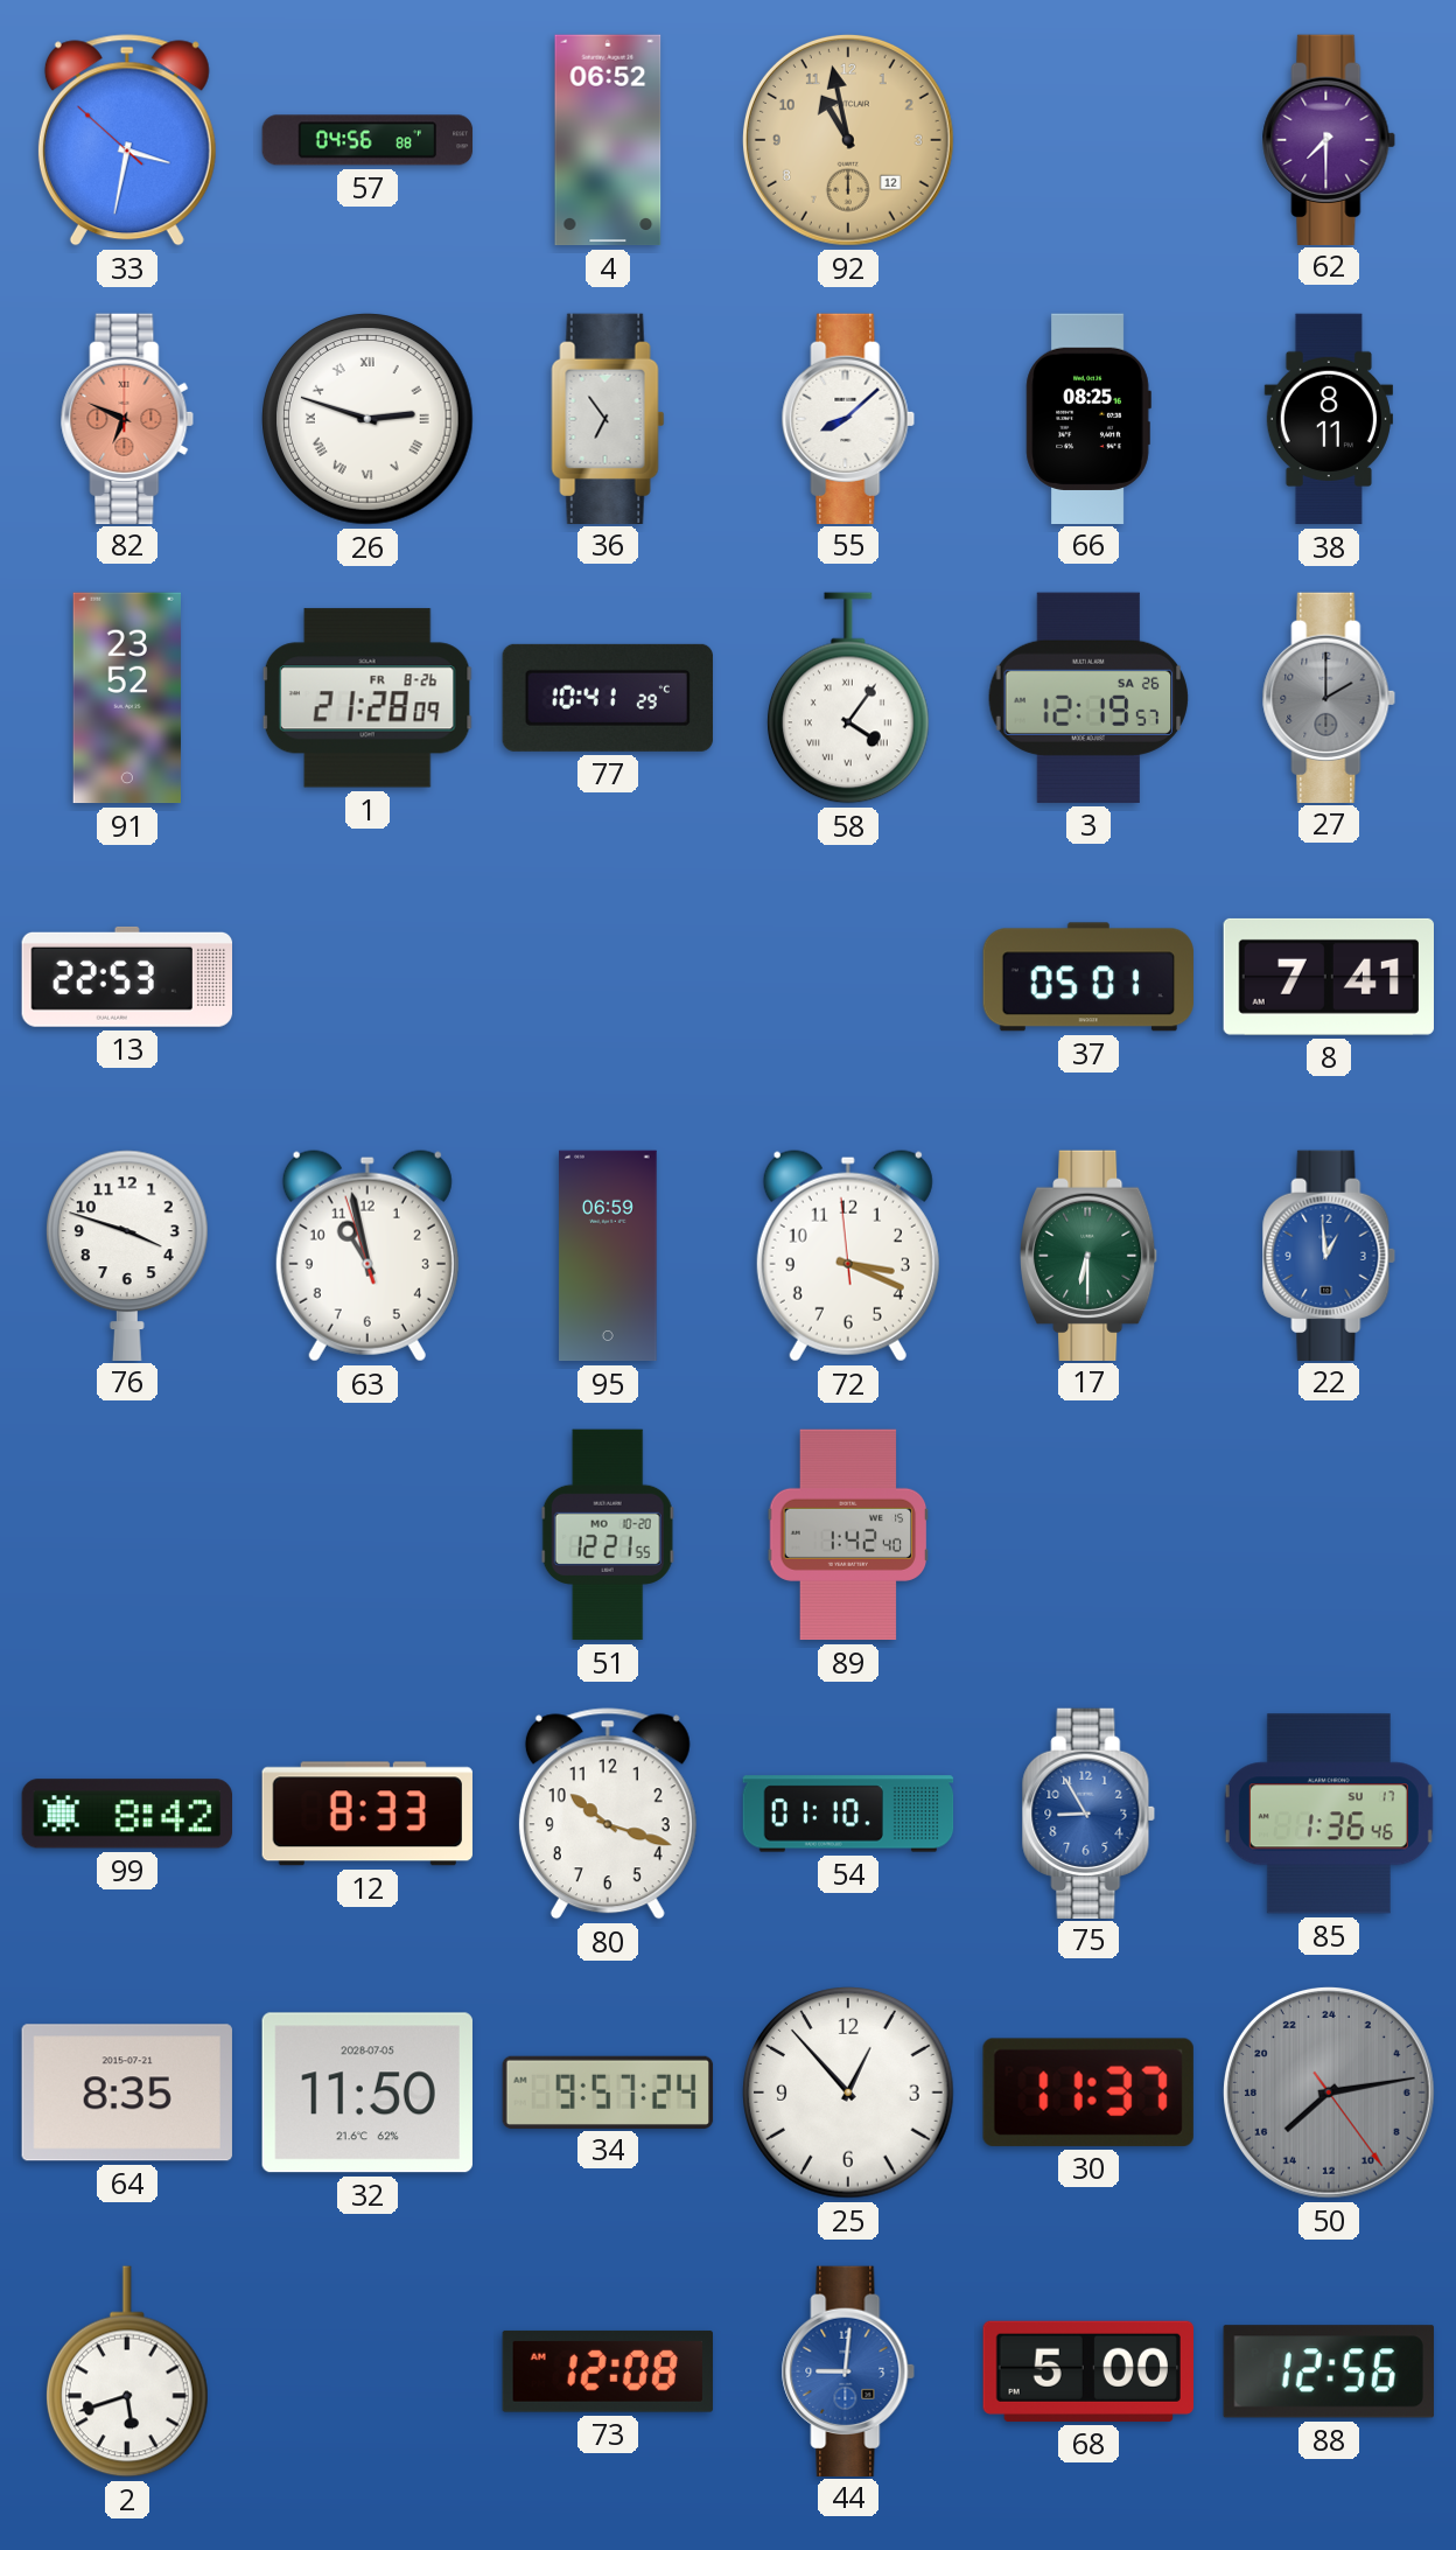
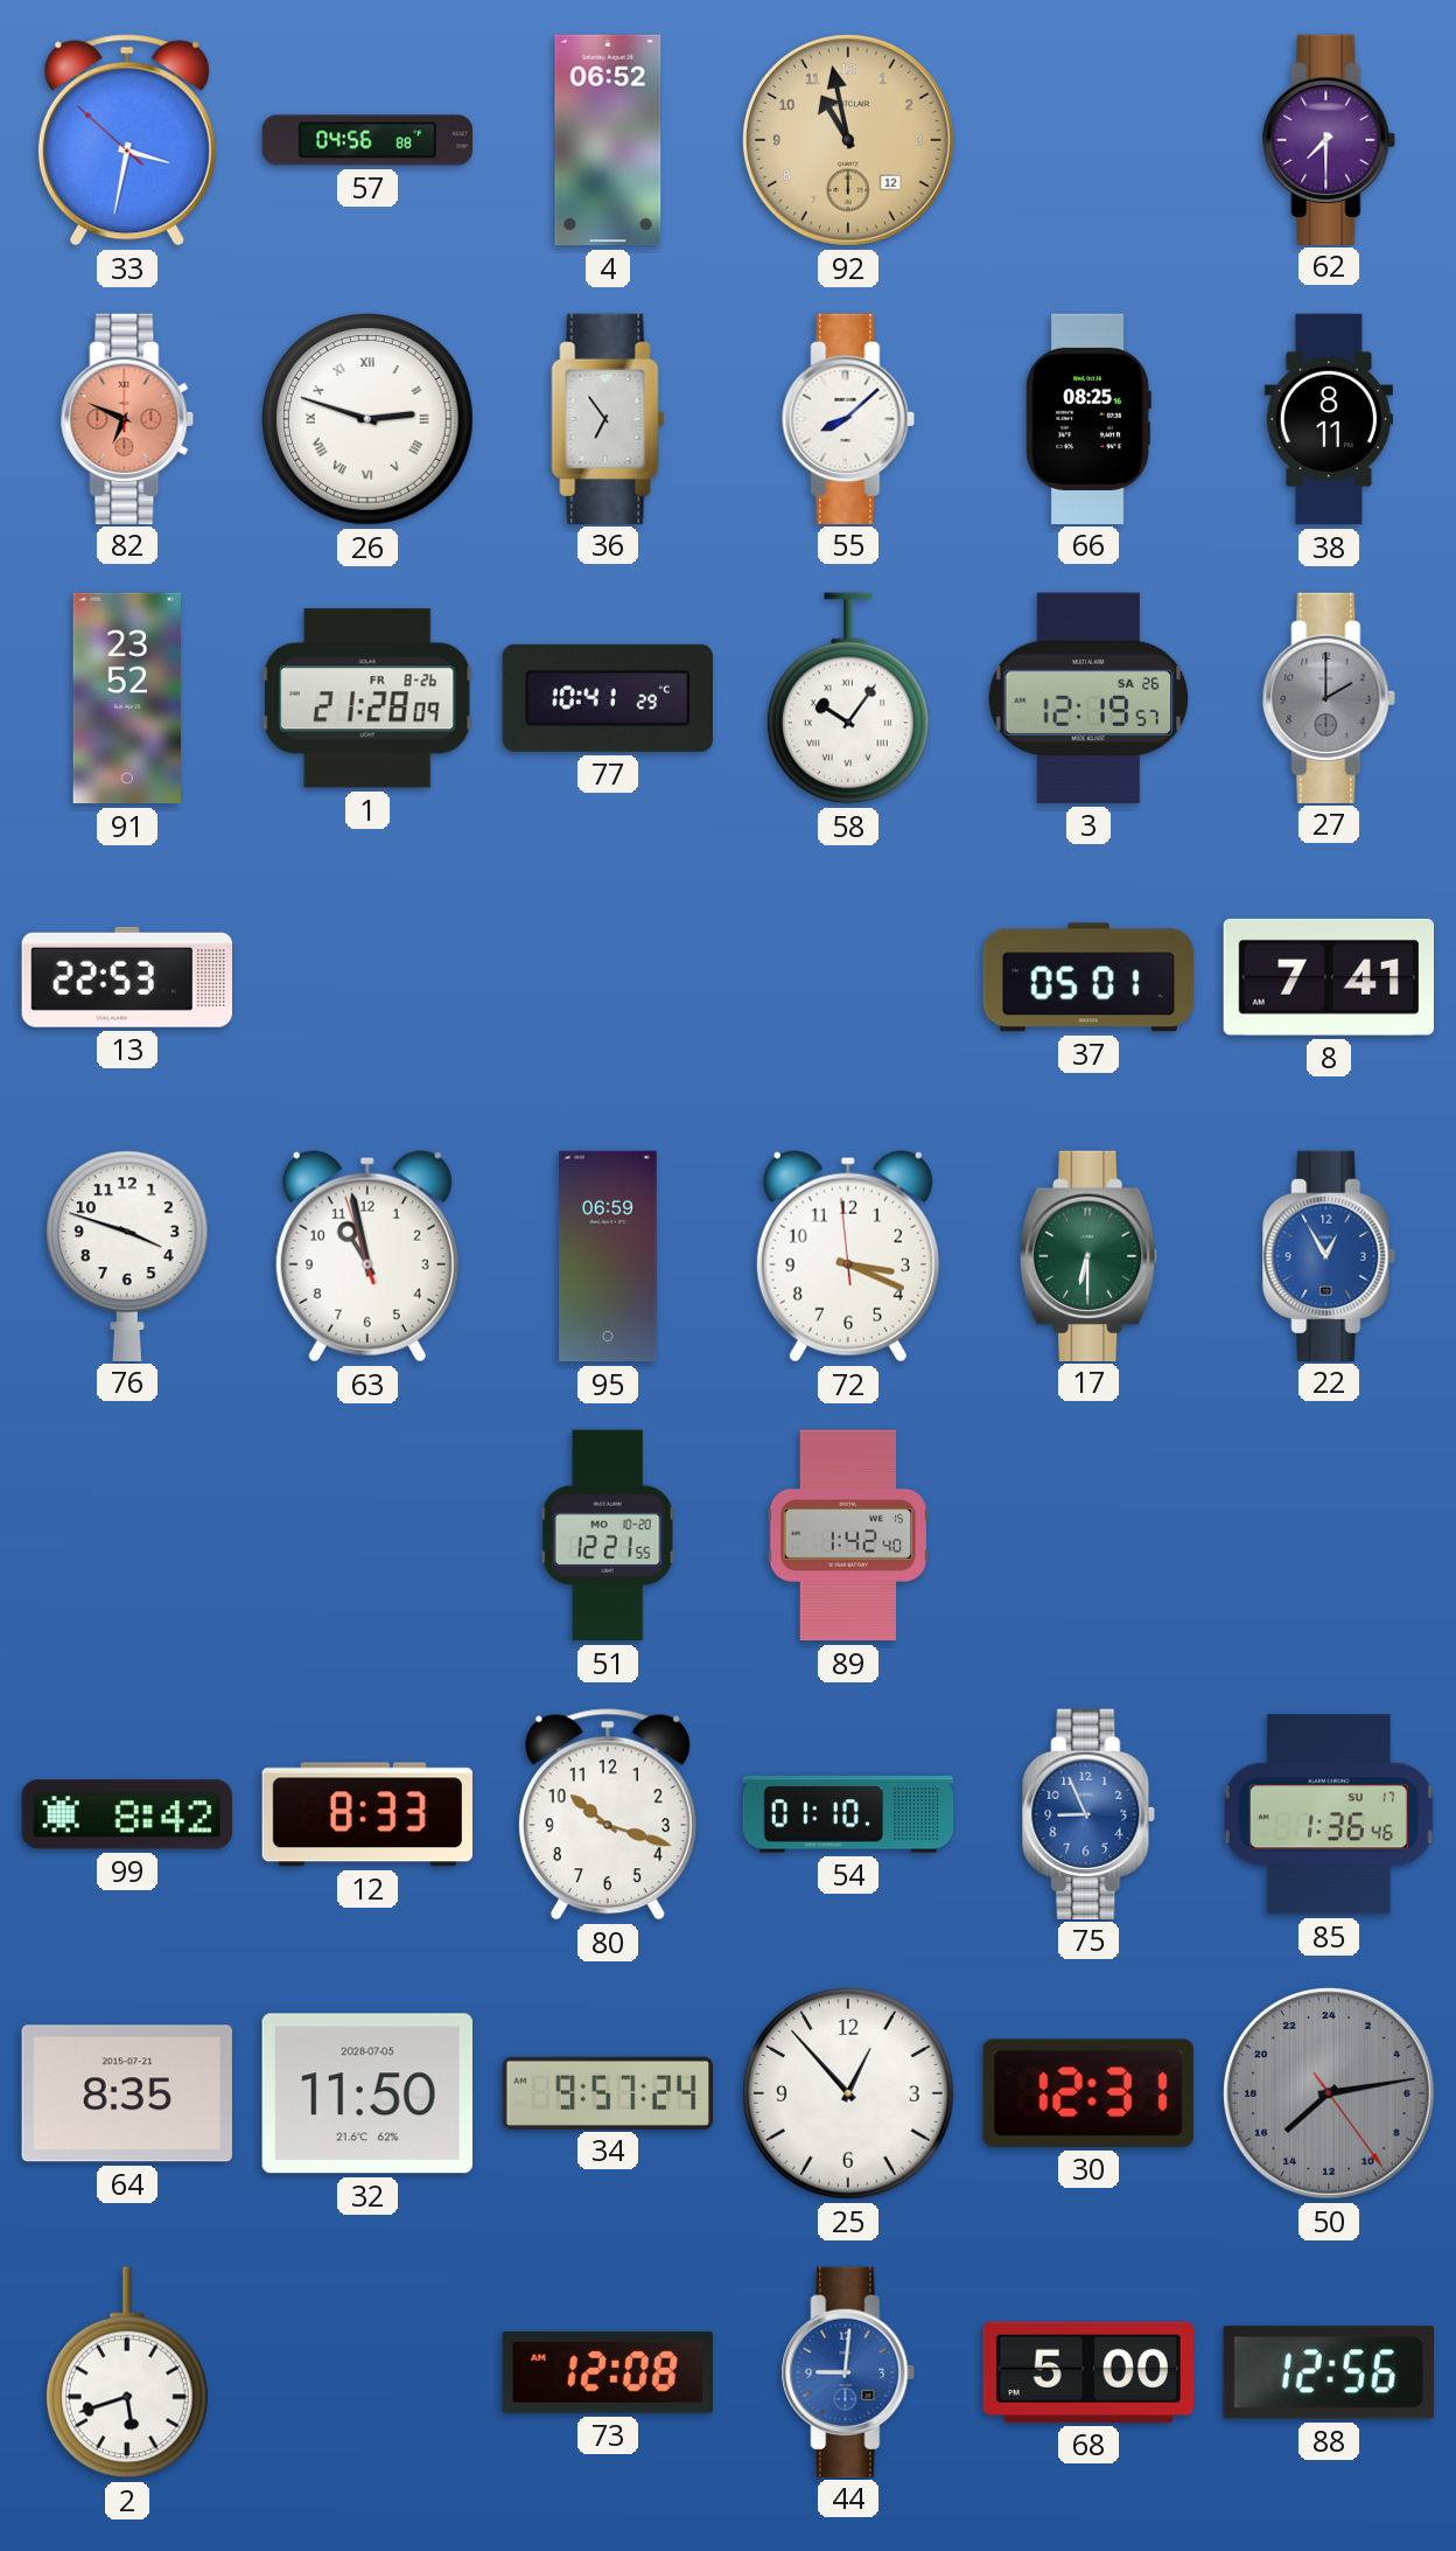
58: 4:06 -> 10:06 (848, 698)
22: 12:59 -> 12:55 (1329, 1255)
75: 8:55 -> 8:56 (1088, 1813)
30: 11:37 -> 12:31 (1088, 2093)
